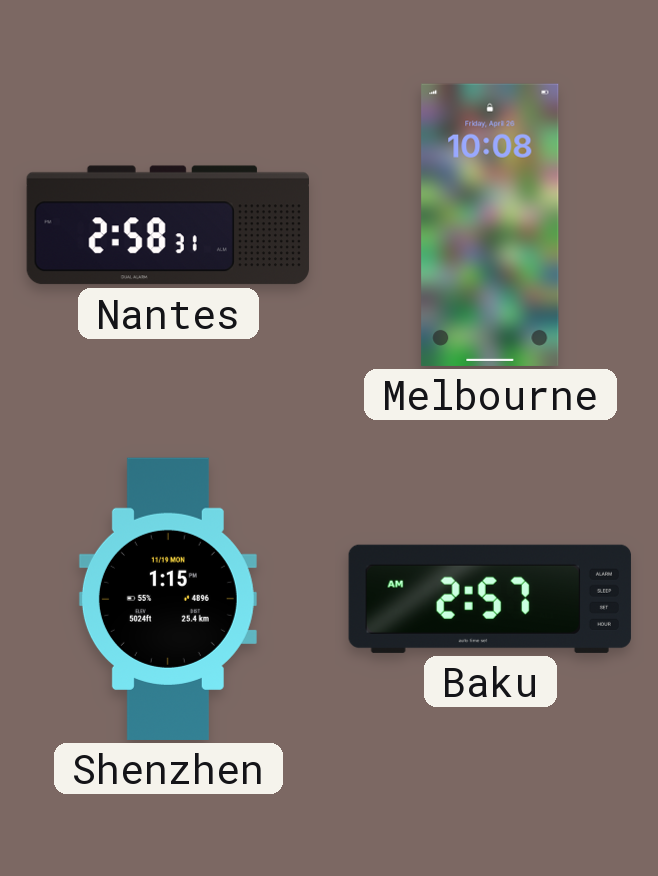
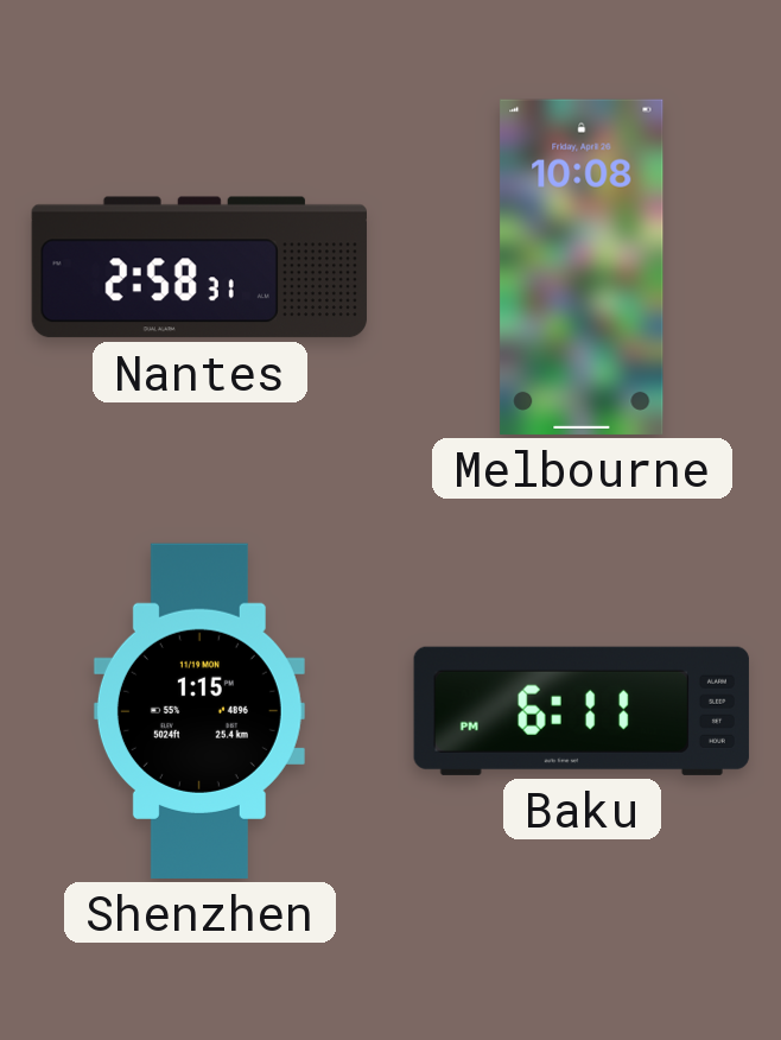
Baku: 2:57 -> 6:11 (582, 711)
